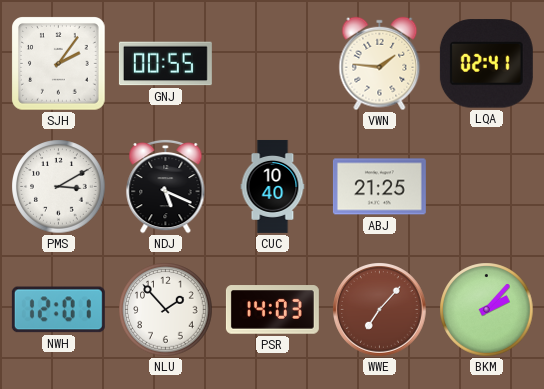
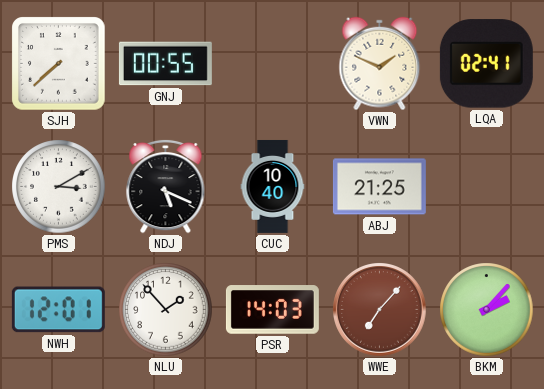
SJH: 2:06 -> 7:38 (59, 64)
VWN: 1:46 -> 1:49 (380, 64)
